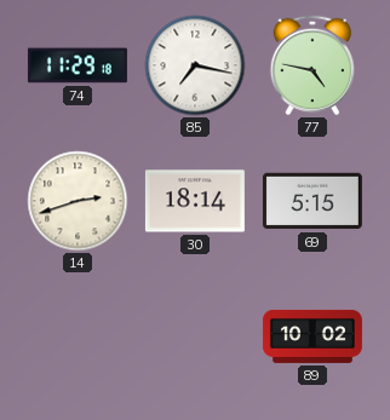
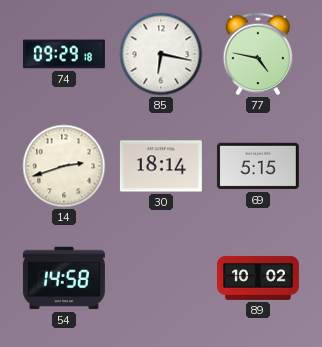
74: 11:29 -> 09:29 (64, 54)
85: 7:17 -> 6:17 (161, 54)
54: none -> 14:58 (64, 278)
